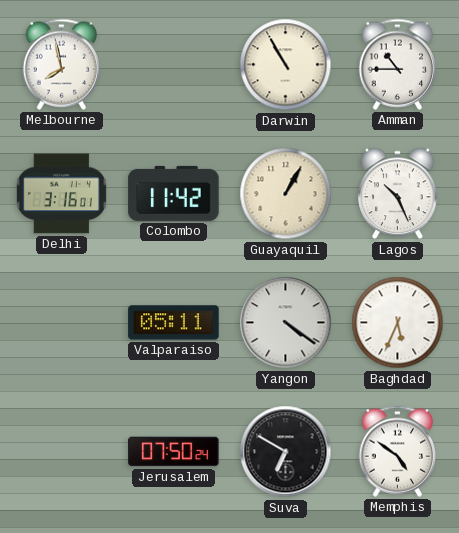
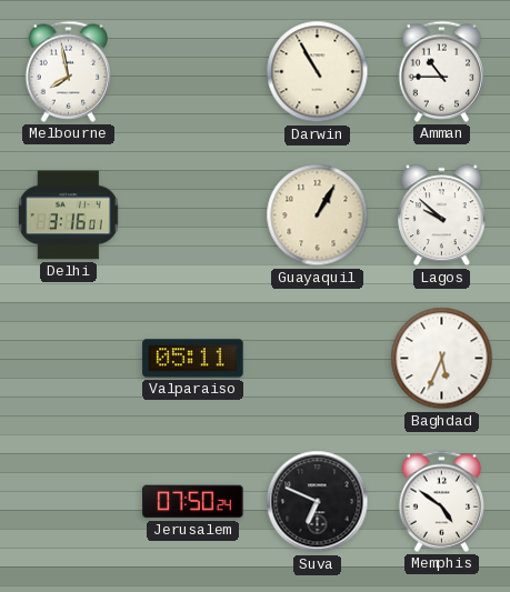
Colombo: 11:42 -> none (174, 193)
Lagos: 10:26 -> 9:52 (442, 215)
Yangon: 4:21 -> none (286, 323)
Suva: 6:50 -> 6:49 (318, 502)
